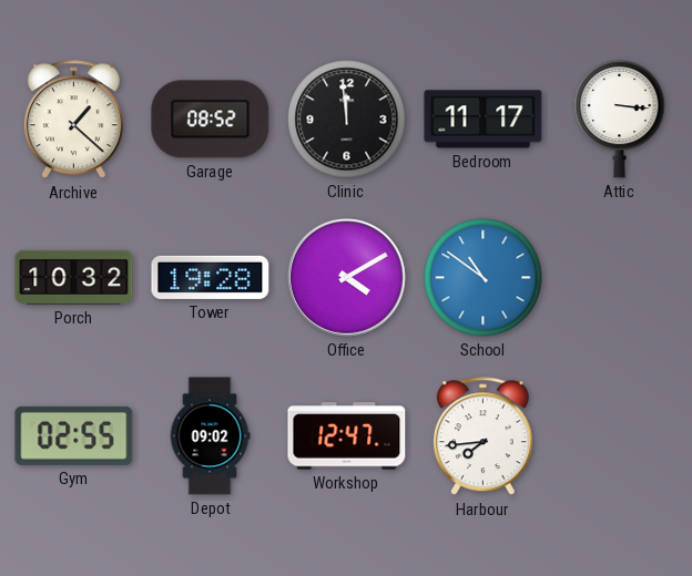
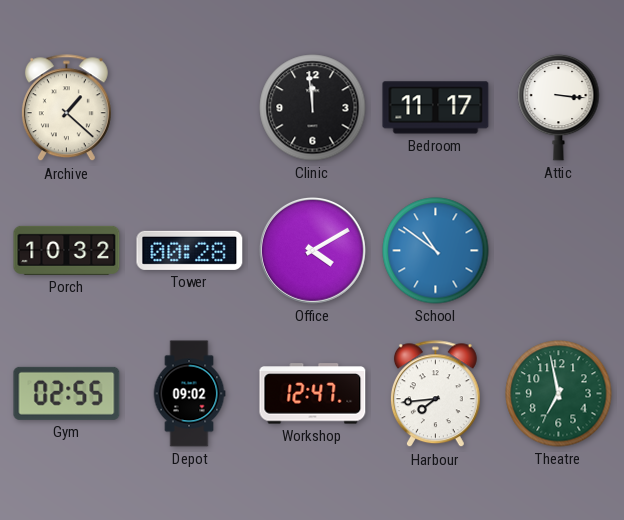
Garage: 08:52 -> none (211, 120)
Tower: 19:28 -> 00:28 (190, 250)
Theatre: none -> 6:58 (559, 394)
